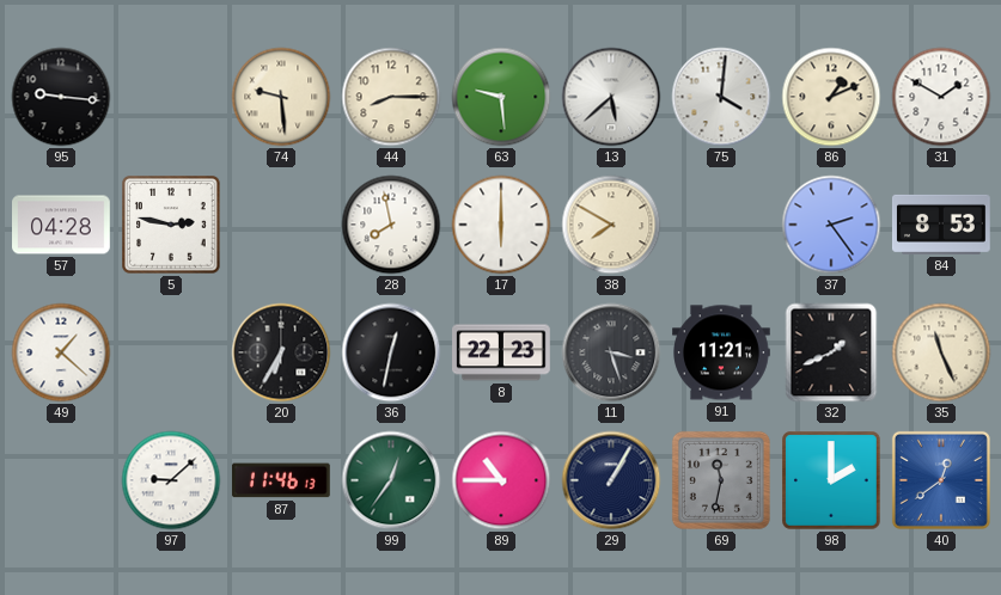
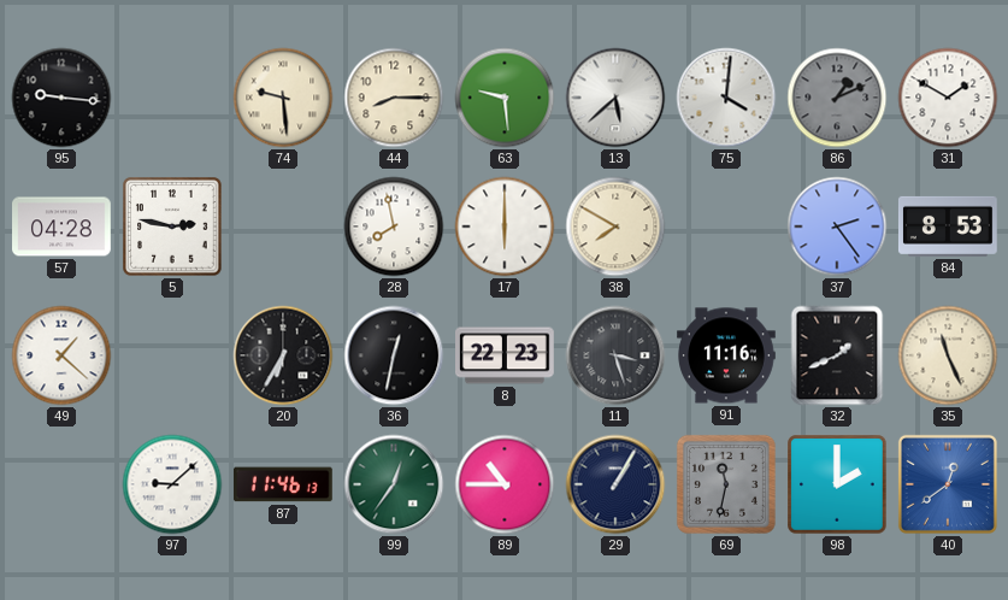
86 dial: cream -> grey (837, 98)
91: 11:21 -> 11:16 (727, 355)
